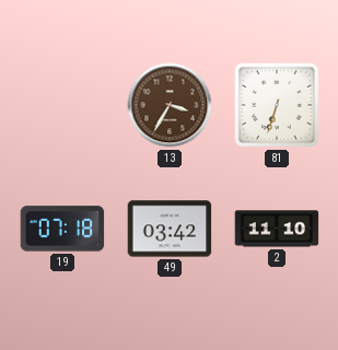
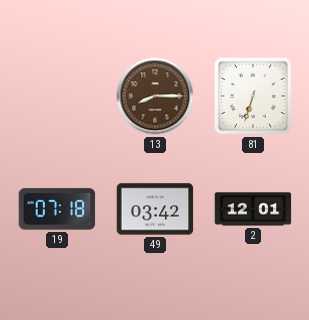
13: 3:35 -> 8:15 (155, 96)
2: 11:10 -> 12:01 (253, 209)
